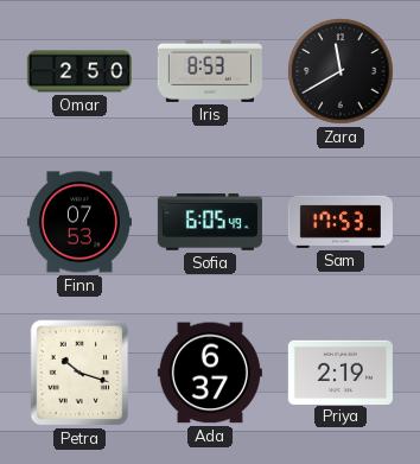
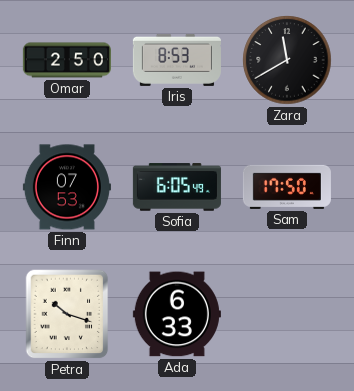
Sam: 17:53 -> 17:50 (287, 187)
Ada: 6:37 -> 6:33 (177, 314)
Priya: 2:19 -> none (341, 371)
